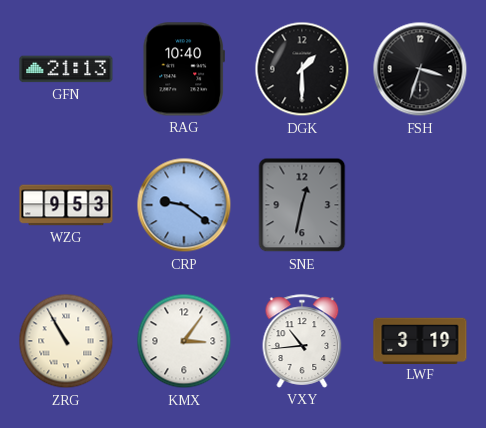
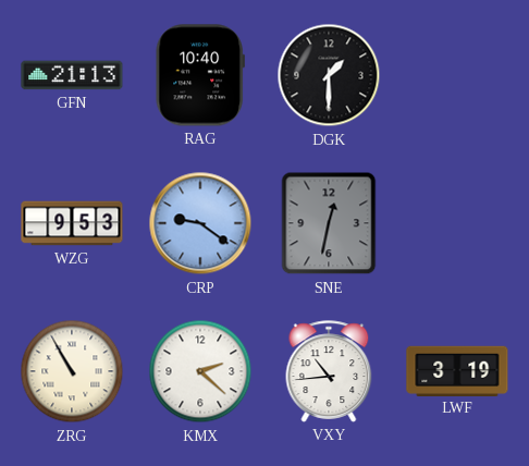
FSH: 3:33 -> none (420, 69)
KMX: 3:06 -> 2:22 (200, 371)
